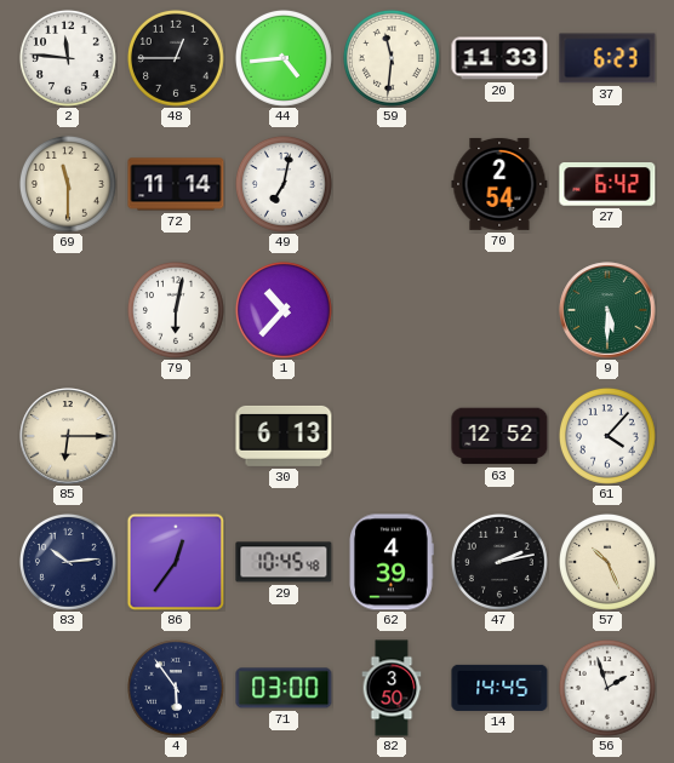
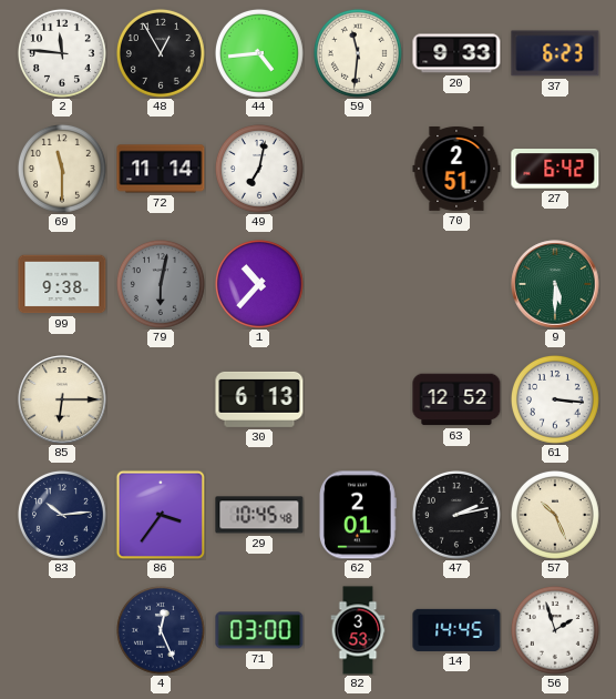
48: 12:45 -> 12:55 (161, 53)
20: 11:33 -> 9:33 (456, 53)
70: 2:54 -> 2:51 (456, 169)
99: none -> 9:38 (62, 284)
79 dial: white -> grey (161, 284)
61: 4:07 -> 3:16 (555, 399)
86: 12:36 -> 3:36 (161, 515)
62: 4:39 -> 2:01 (358, 515)
4: 5:54 -> 12:26 (161, 630)
82: 3:50 -> 3:53 (358, 630)
